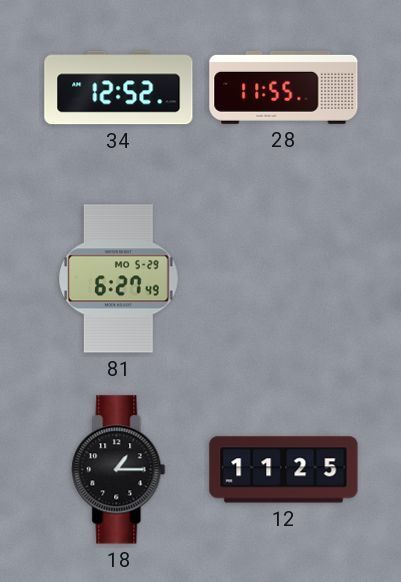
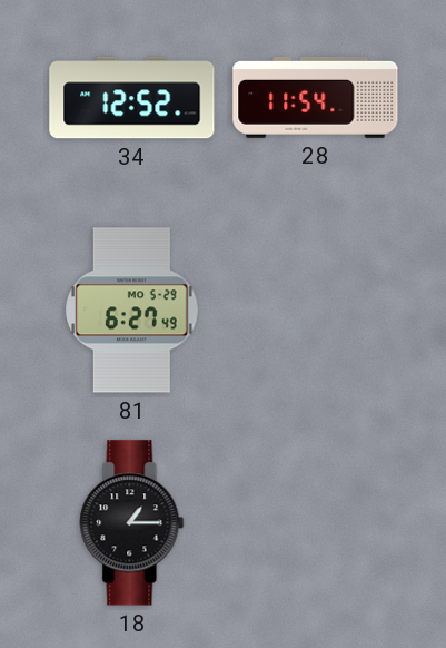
28: 11:55 -> 11:54 (316, 97)
12: 11:25 -> none (284, 470)
